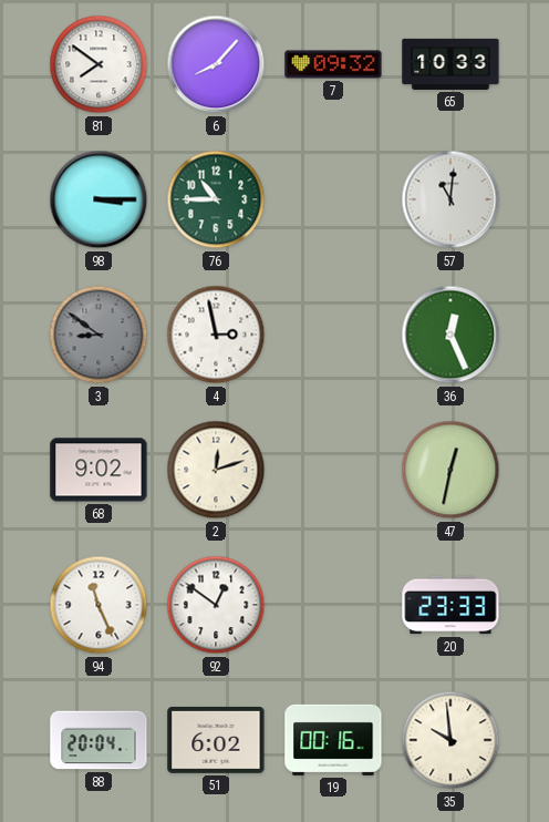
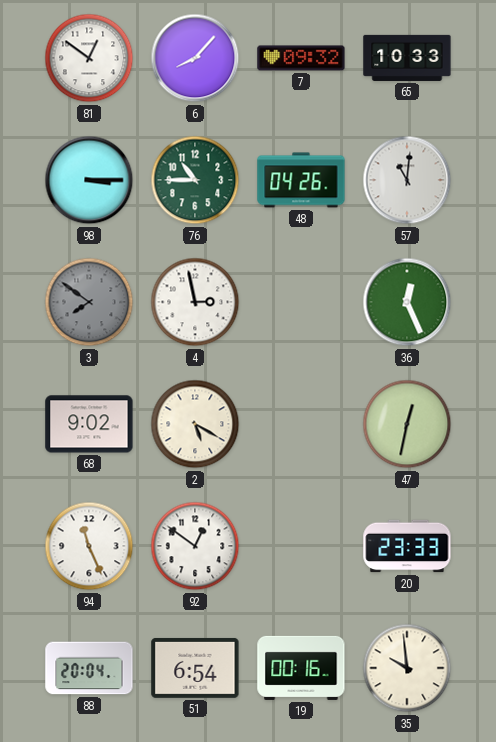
81: 7:51 -> 12:51 (89, 58)
48: none -> 04:26 (301, 180)
3: 8:51 -> 7:51 (89, 302)
2: 12:12 -> 5:20 (195, 424)
51: 6:02 -> 6:54 (195, 668)
